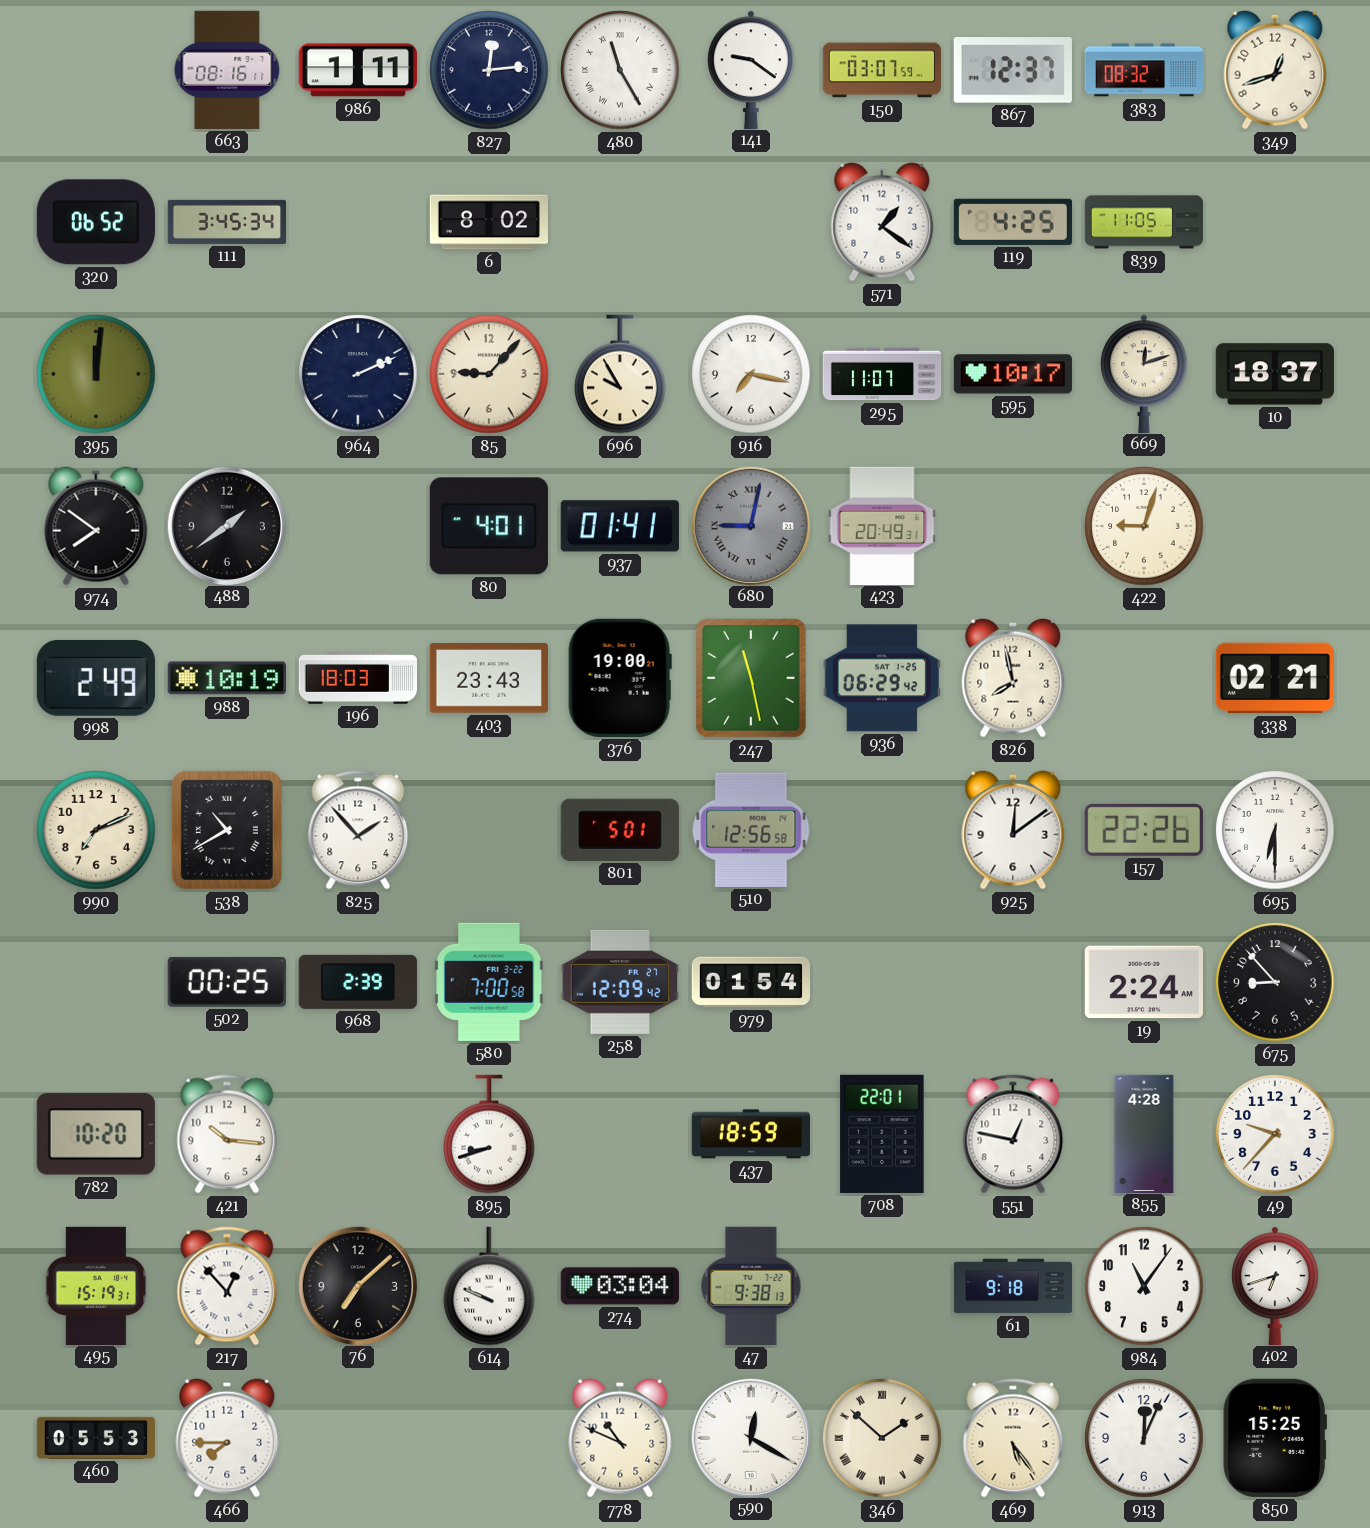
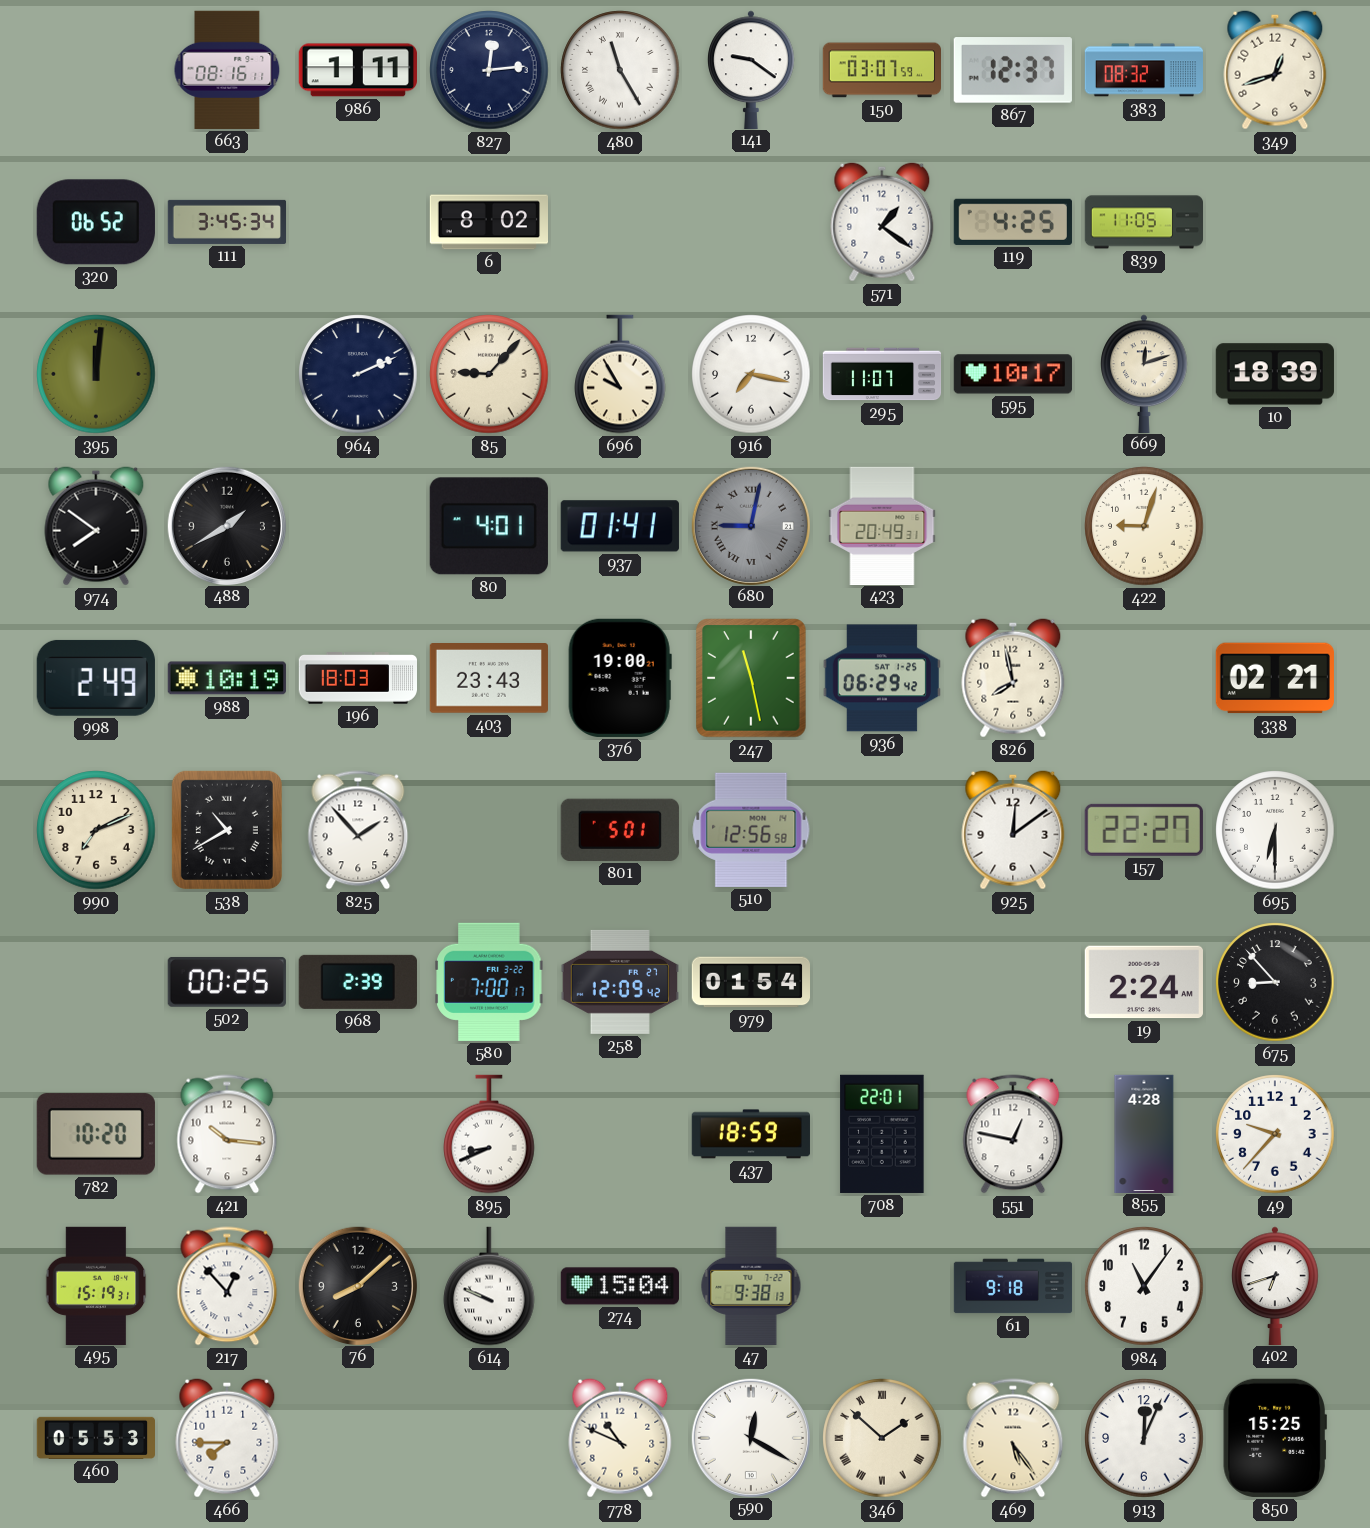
10: 18:37 -> 18:39 (1275, 374)
488: 1:39 -> 1:40 (226, 525)
157: 22:26 -> 22:27 (1144, 830)
580: 7:00:58 -> 7:00:17 (489, 982)
895: 8:42 -> 8:41 (489, 1134)
76: 7:08 -> 8:08 (357, 1285)
274: 03:04 -> 15:04 (620, 1286)
